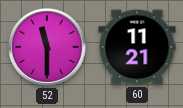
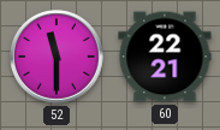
60: 11:21 -> 22:21 (165, 57)
